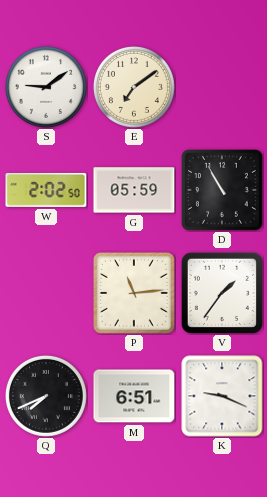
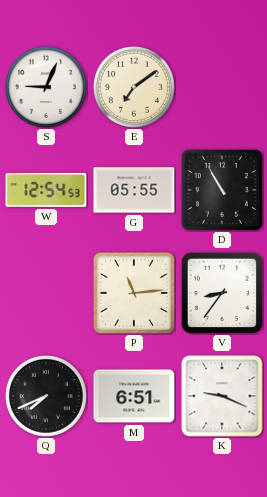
S: 9:09 -> 9:04 (46, 87)
W: 2:02 -> 12:54 (46, 190)
G: 05:59 -> 05:55 (134, 190)
V: 1:36 -> 8:36 (222, 293)
